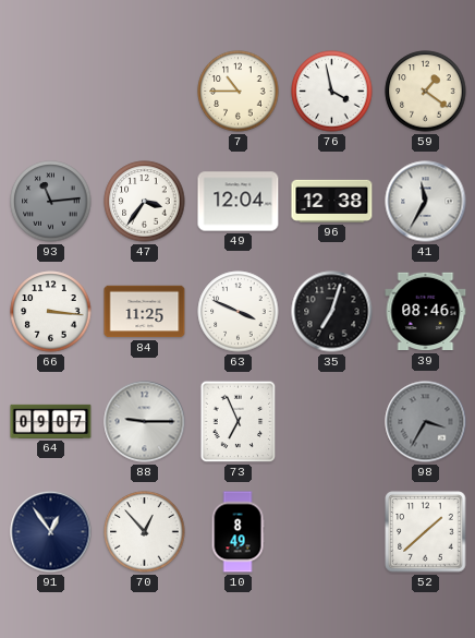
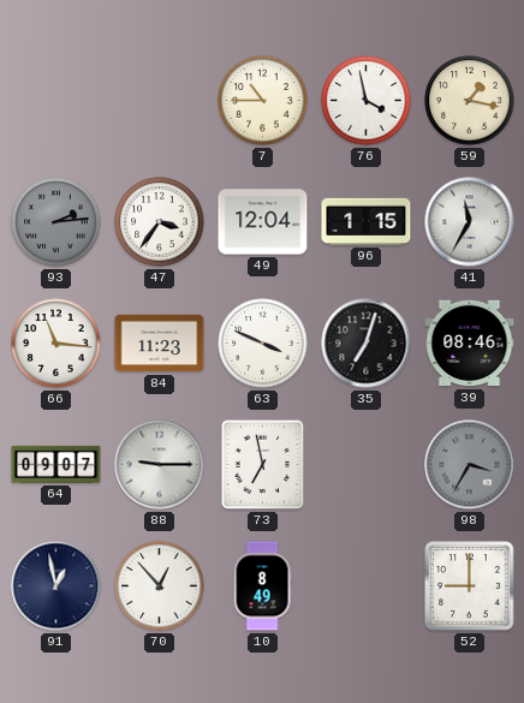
59: 1:21 -> 1:17 (470, 101)
93: 11:14 -> 2:14 (56, 222)
96: 12:38 -> 1:15 (367, 221)
66: 3:16 -> 11:16 (56, 344)
84: 11:25 -> 11:23 (160, 344)
73: 6:56 -> 6:58 (263, 465)
91: 12:54 -> 12:58 (56, 586)
52: 1:38 -> 9:00 (470, 586)
